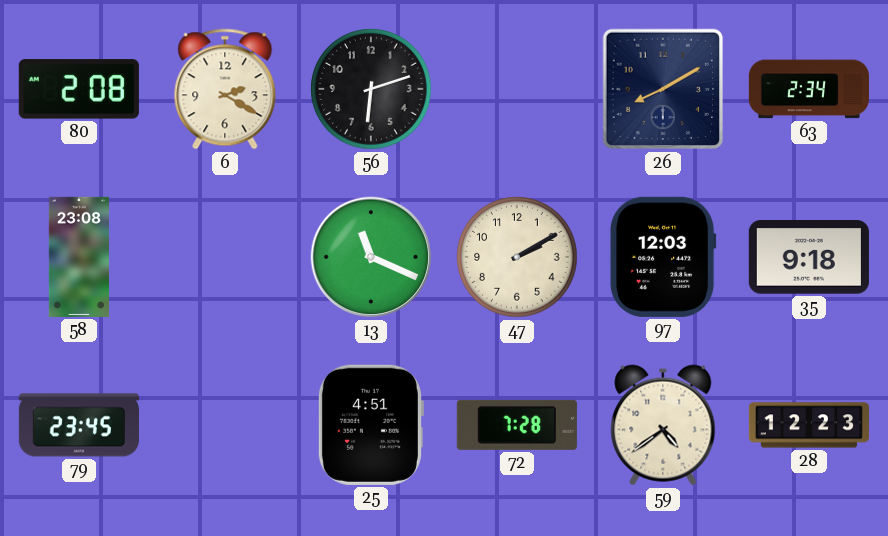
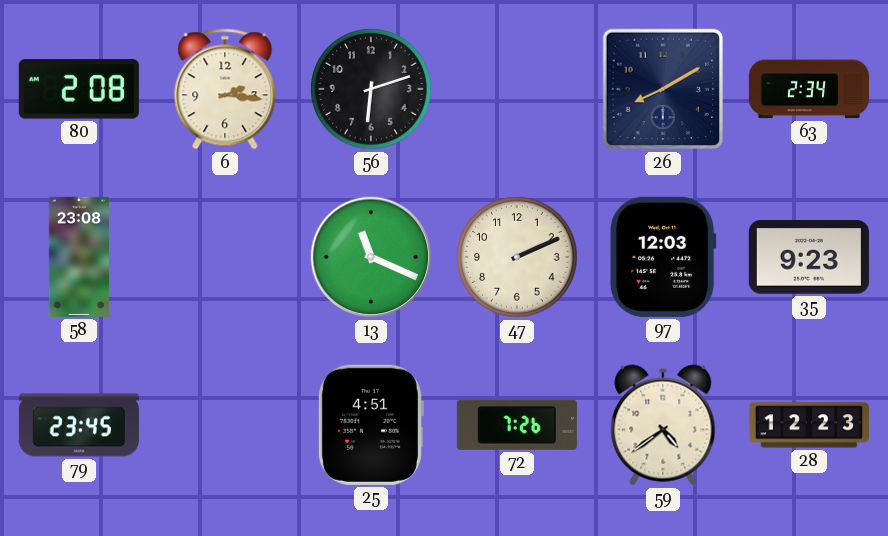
6: 2:20 -> 2:16 (225, 89)
47: 2:10 -> 2:11 (517, 257)
35: 9:18 -> 9:23 (809, 257)
72: 7:28 -> 7:26 (517, 425)
